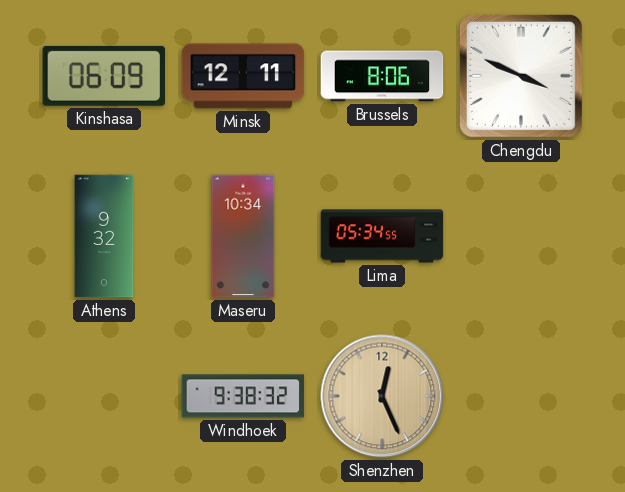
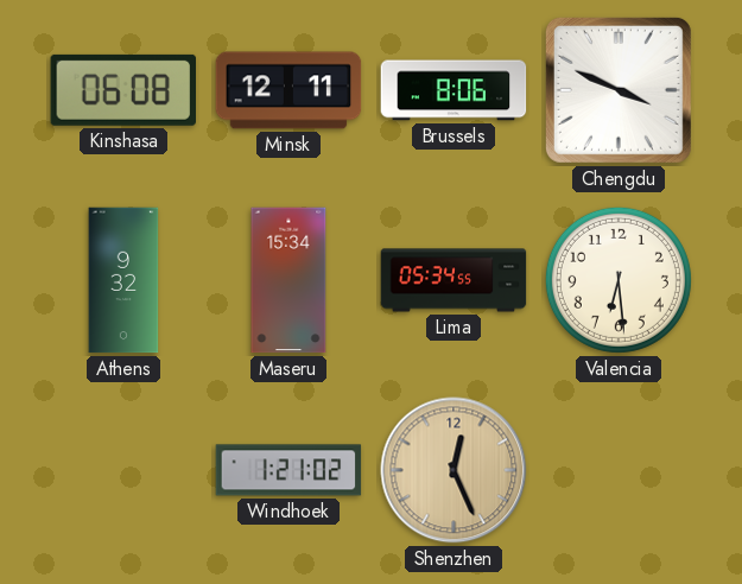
Kinshasa: 06:09 -> 06:08 (122, 90)
Maseru: 10:34 -> 15:34 (288, 280)
Valencia: none -> 6:29 (619, 280)
Windhoek: 9:38 -> 1:21 (288, 470)
